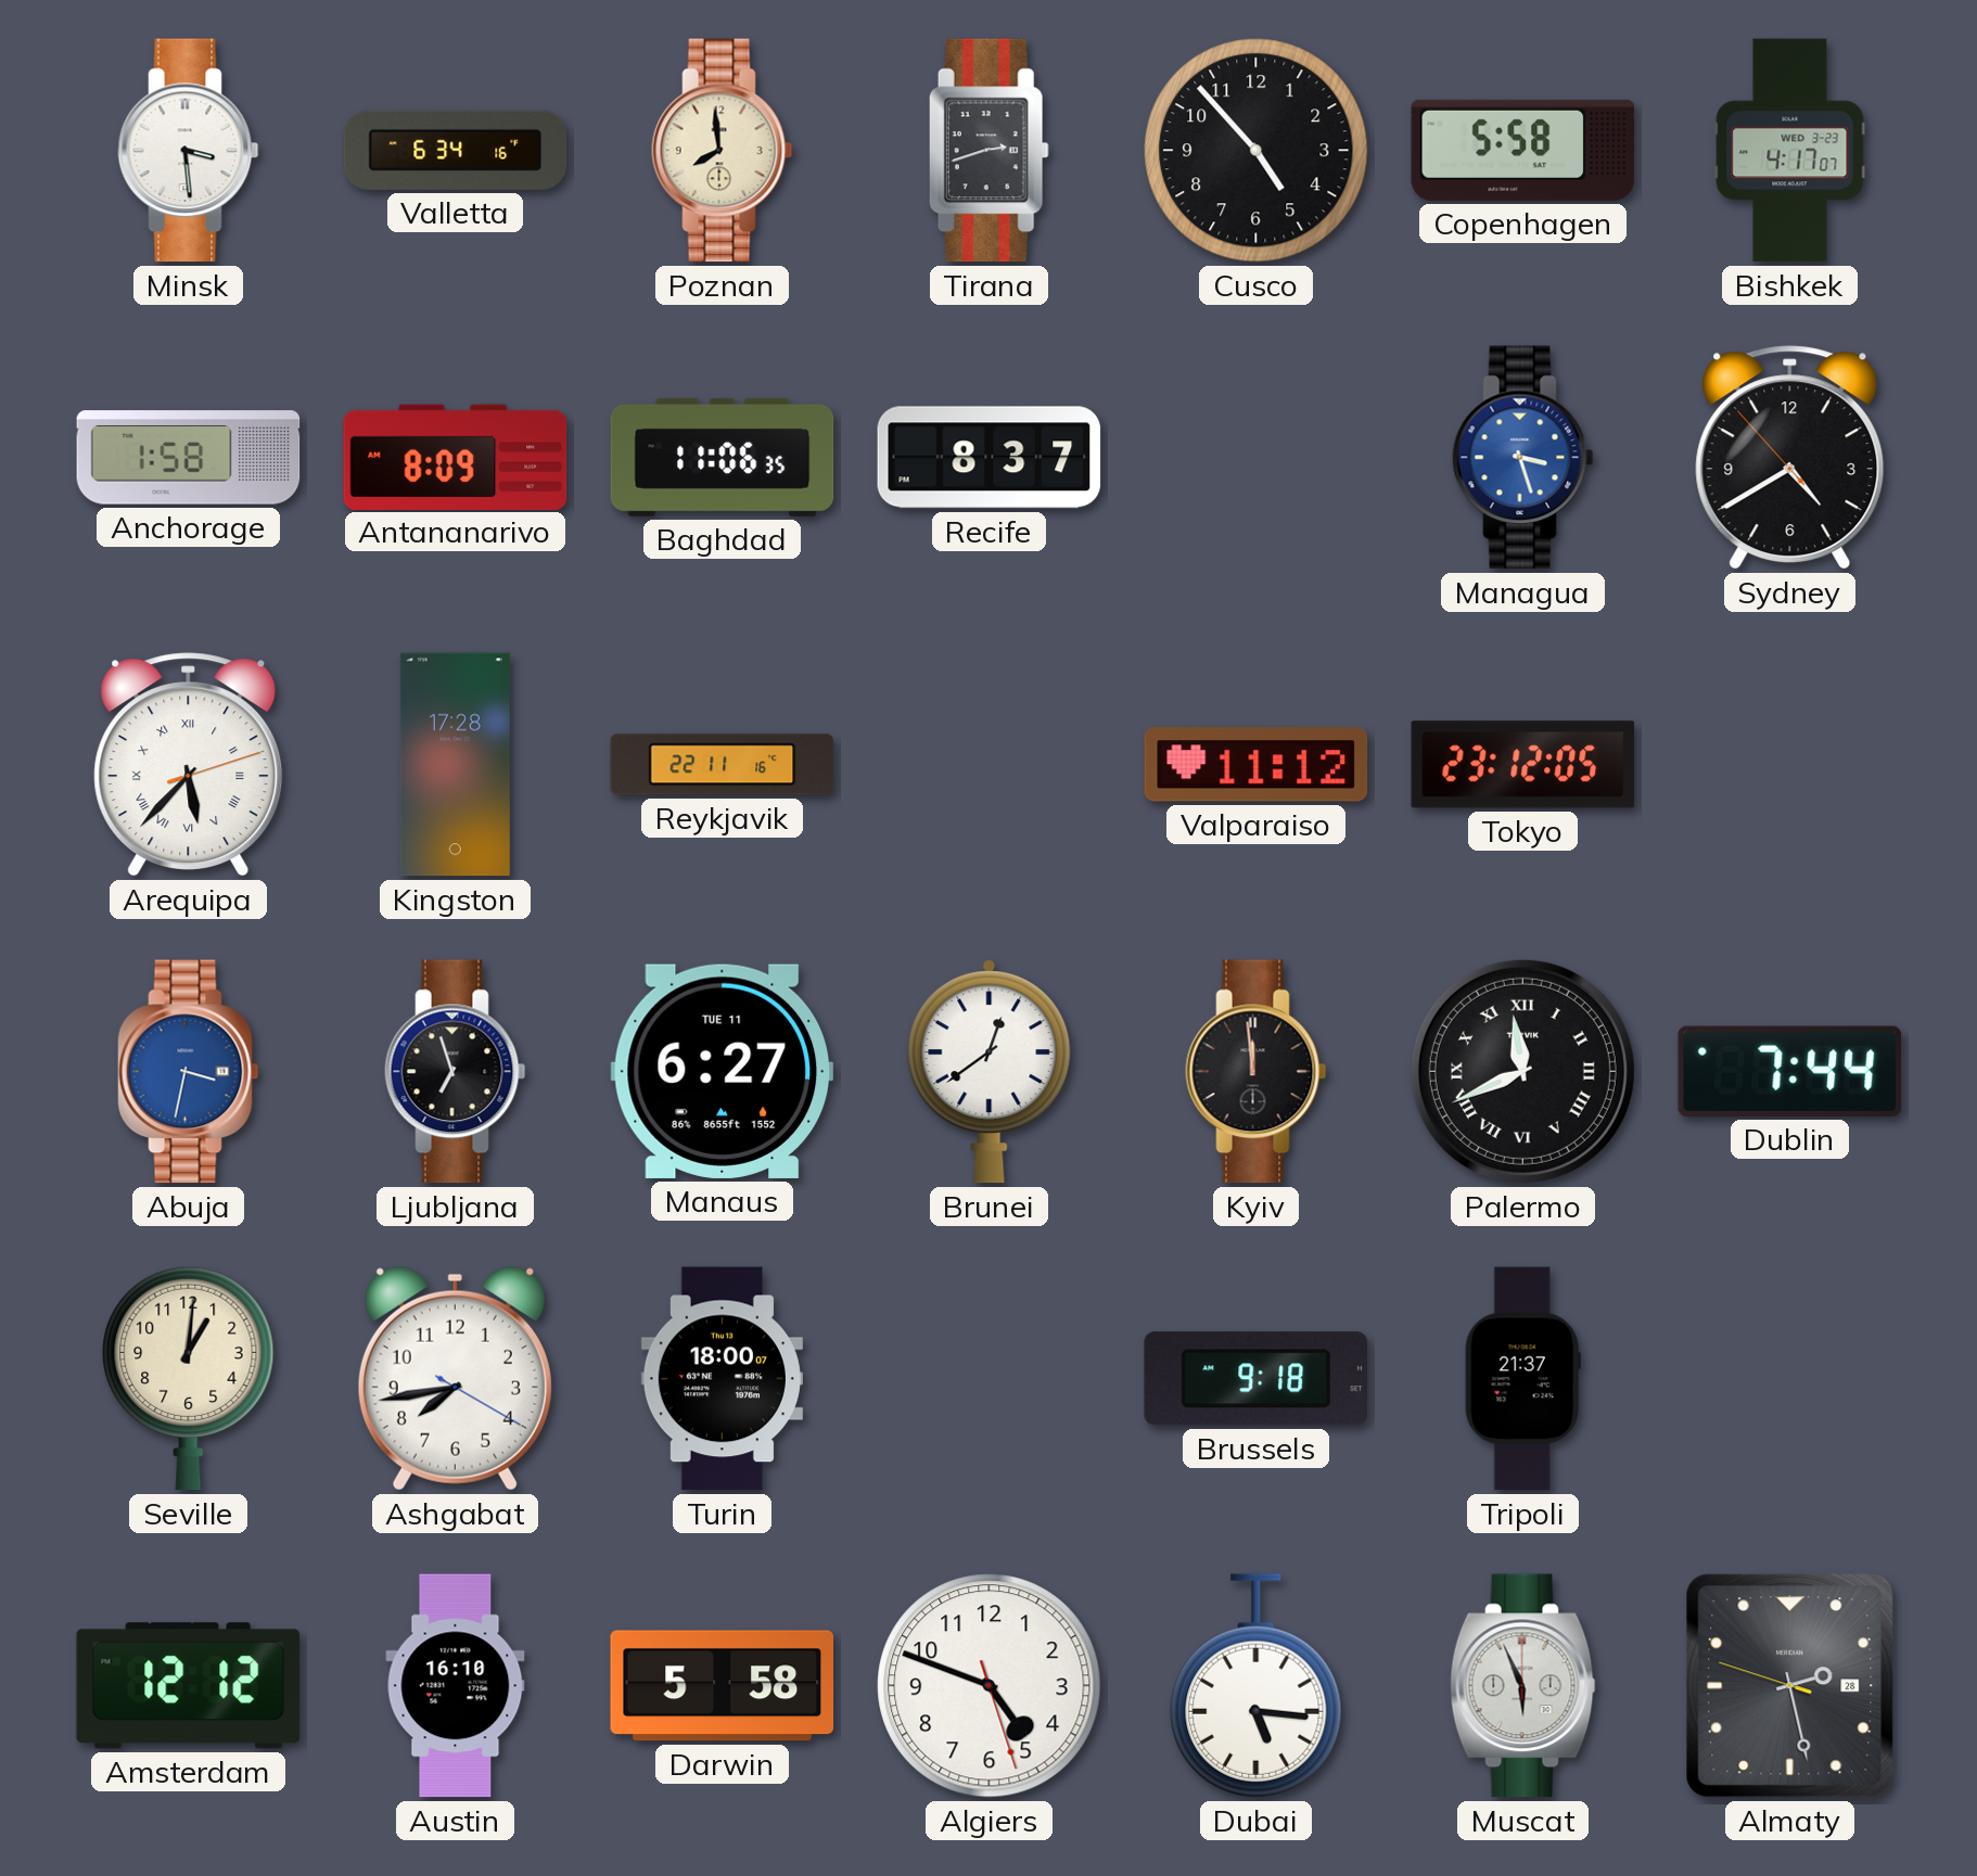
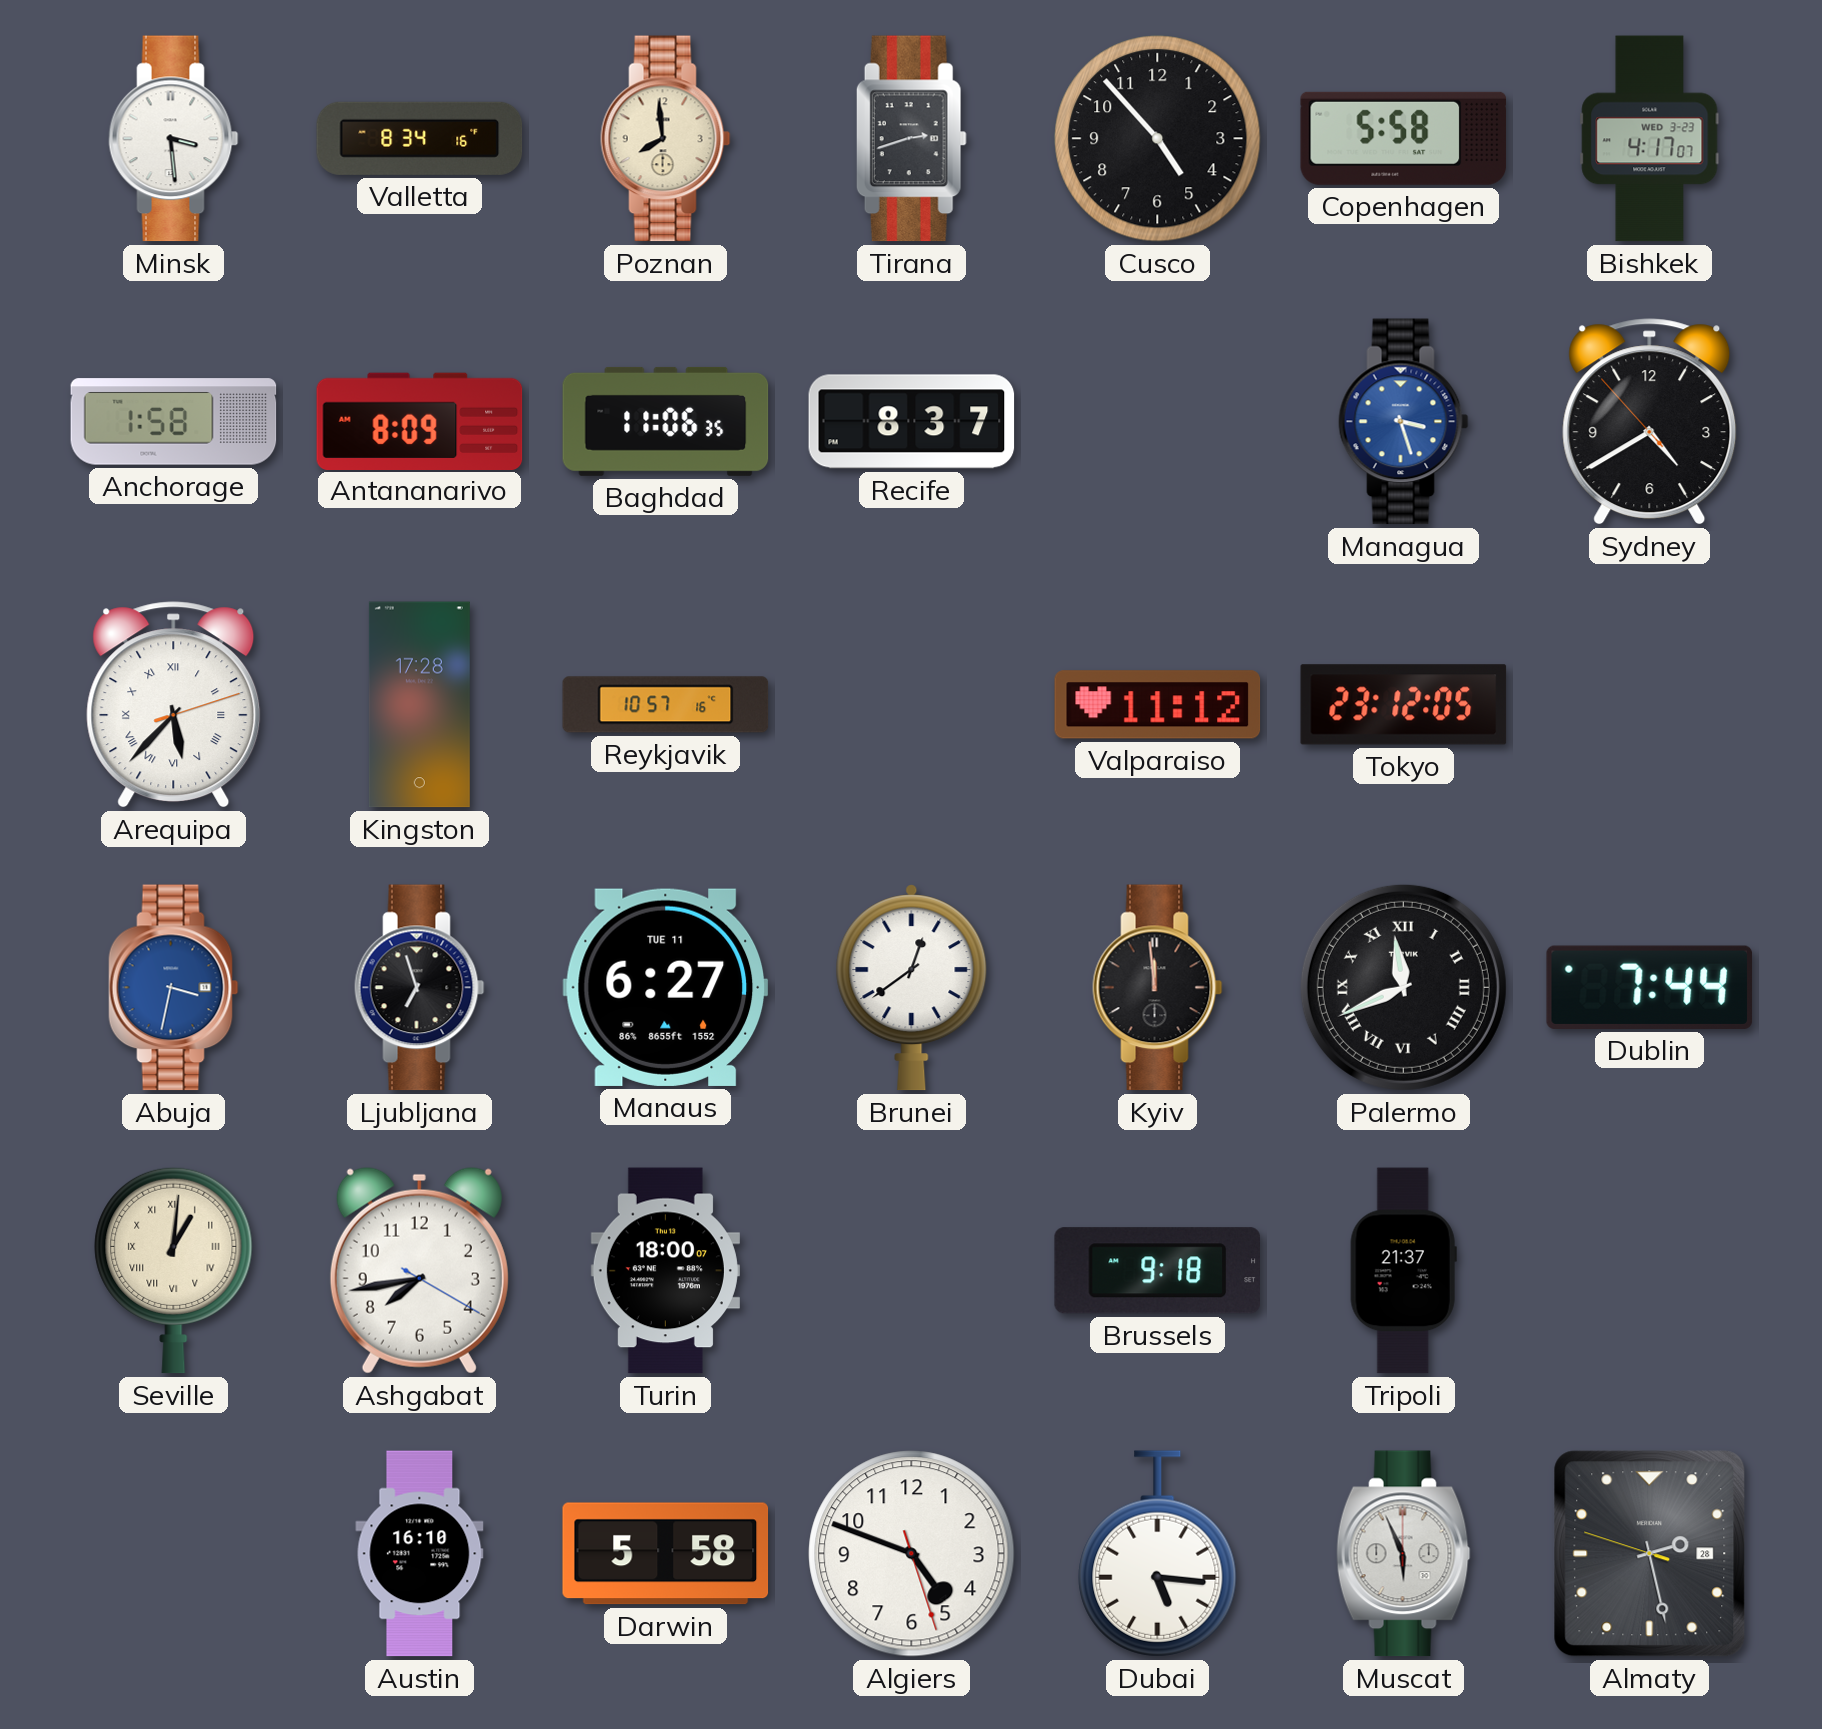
Valletta: 6:34 -> 8:34 (420, 138)
Reykjavik: 22:11 -> 10:57 (666, 705)
Seville numerals: Arabic -> Roman (174, 1270)
Amsterdam: 12:12 -> none (189, 1686)
